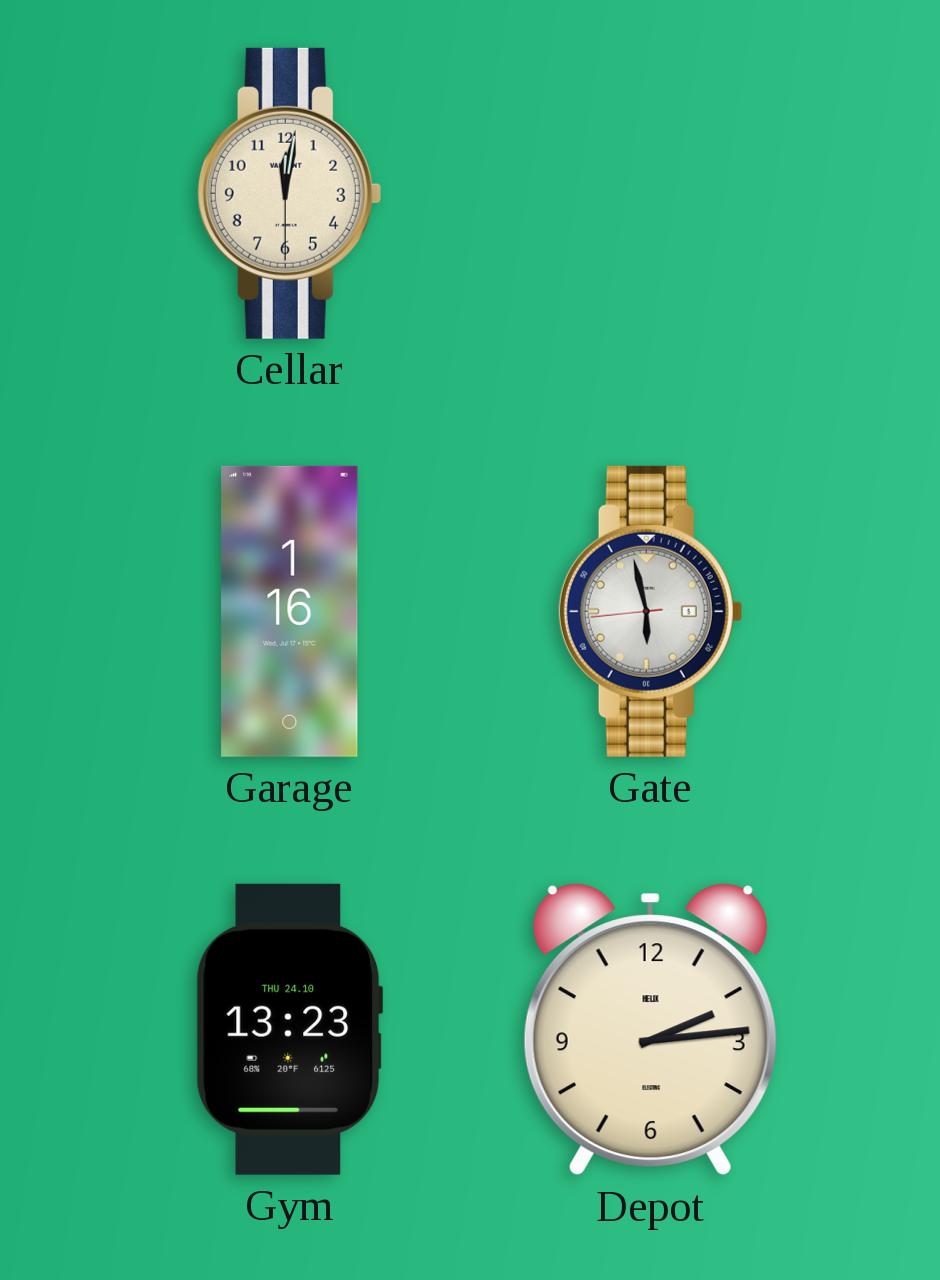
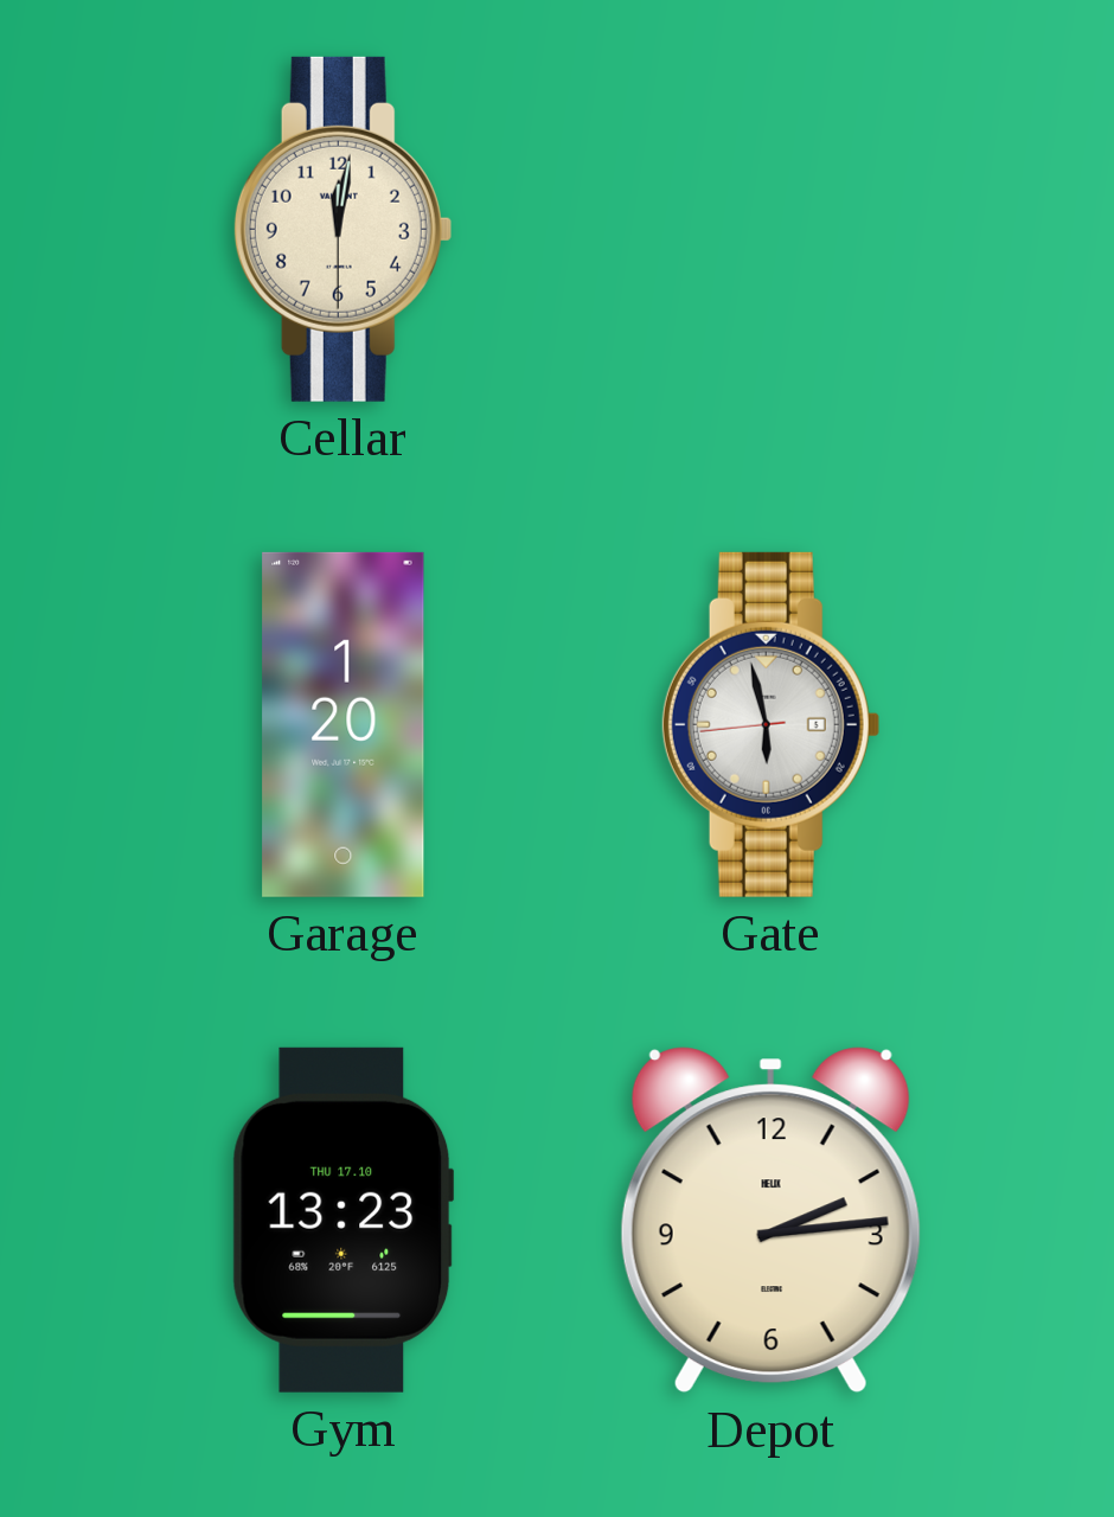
Garage: 1:16 -> 1:20 (344, 724)
Gym date: THU 24.10 -> THU 17.10 (342, 1220)
